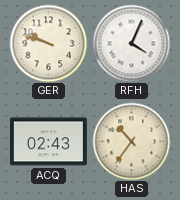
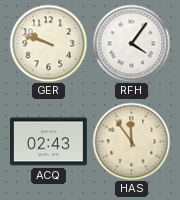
RFH: 4:04 -> 4:06 (131, 43)
HAS: 10:36 -> 11:54 (131, 141)
